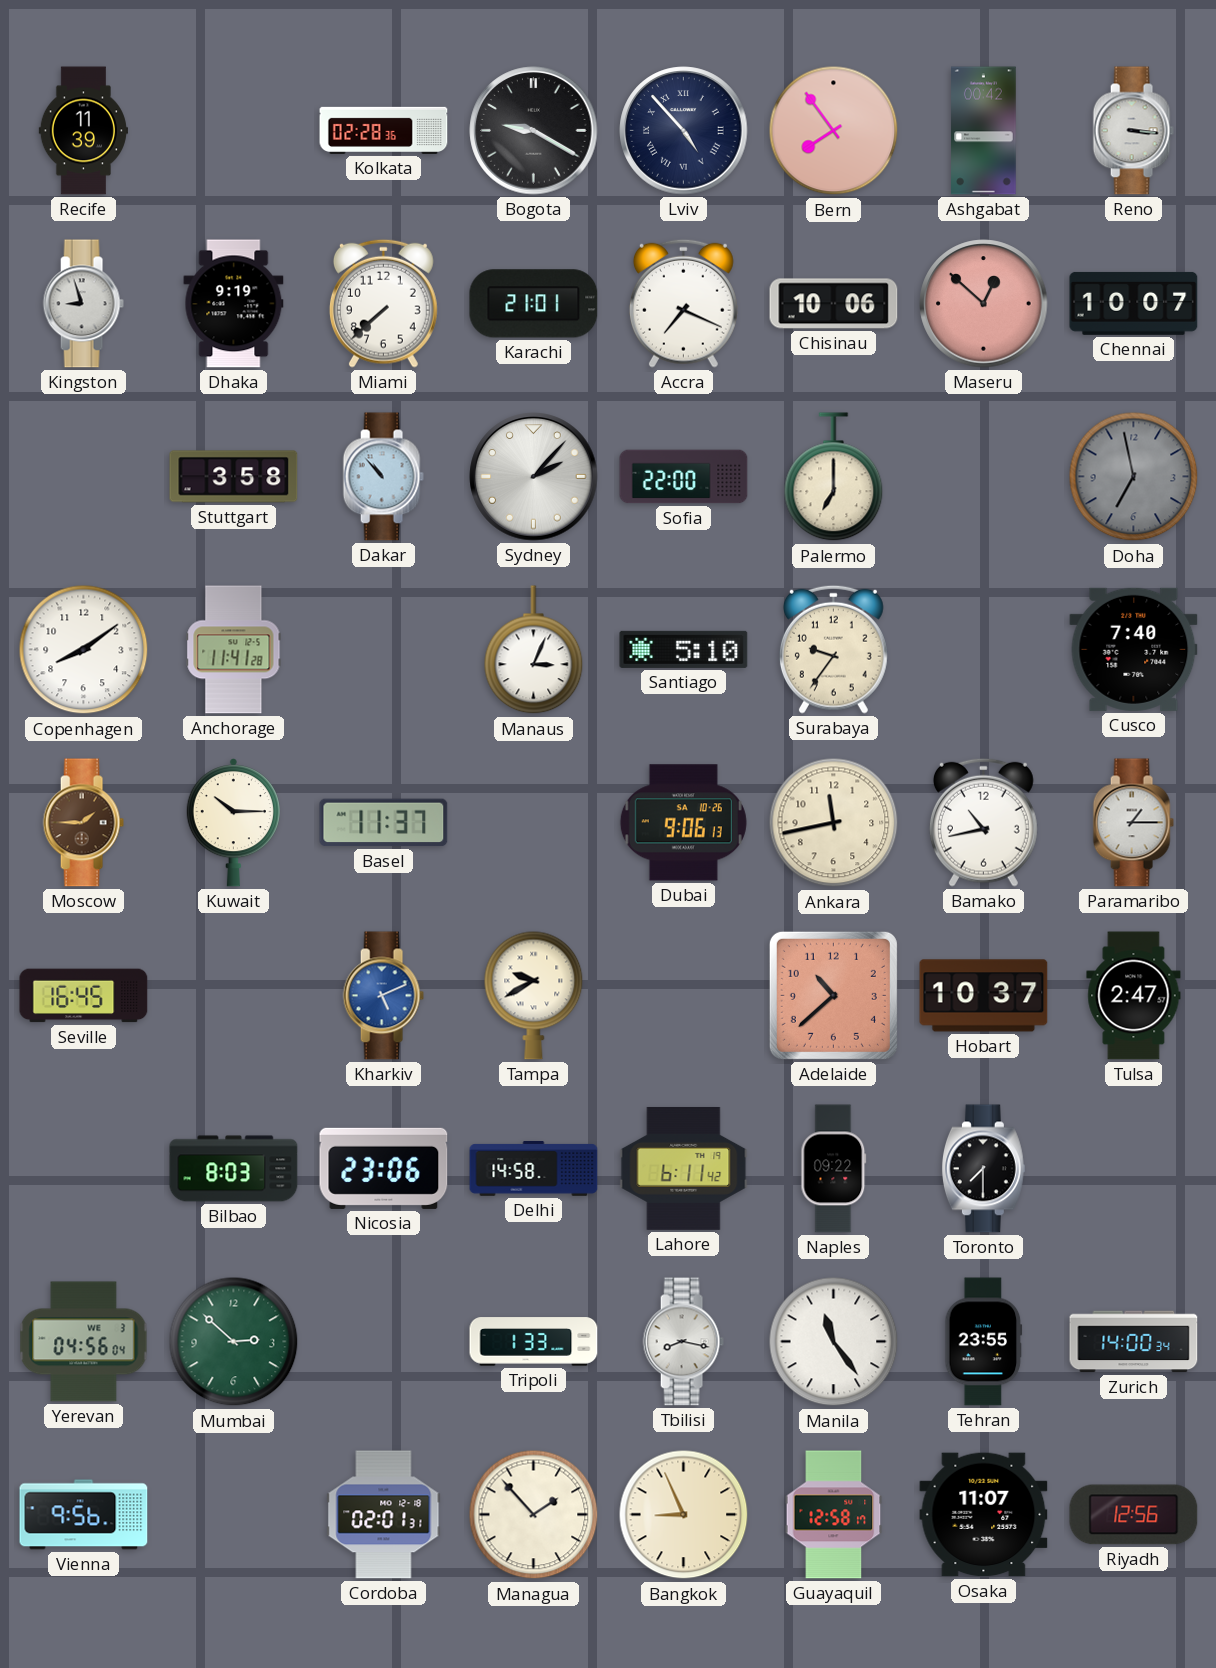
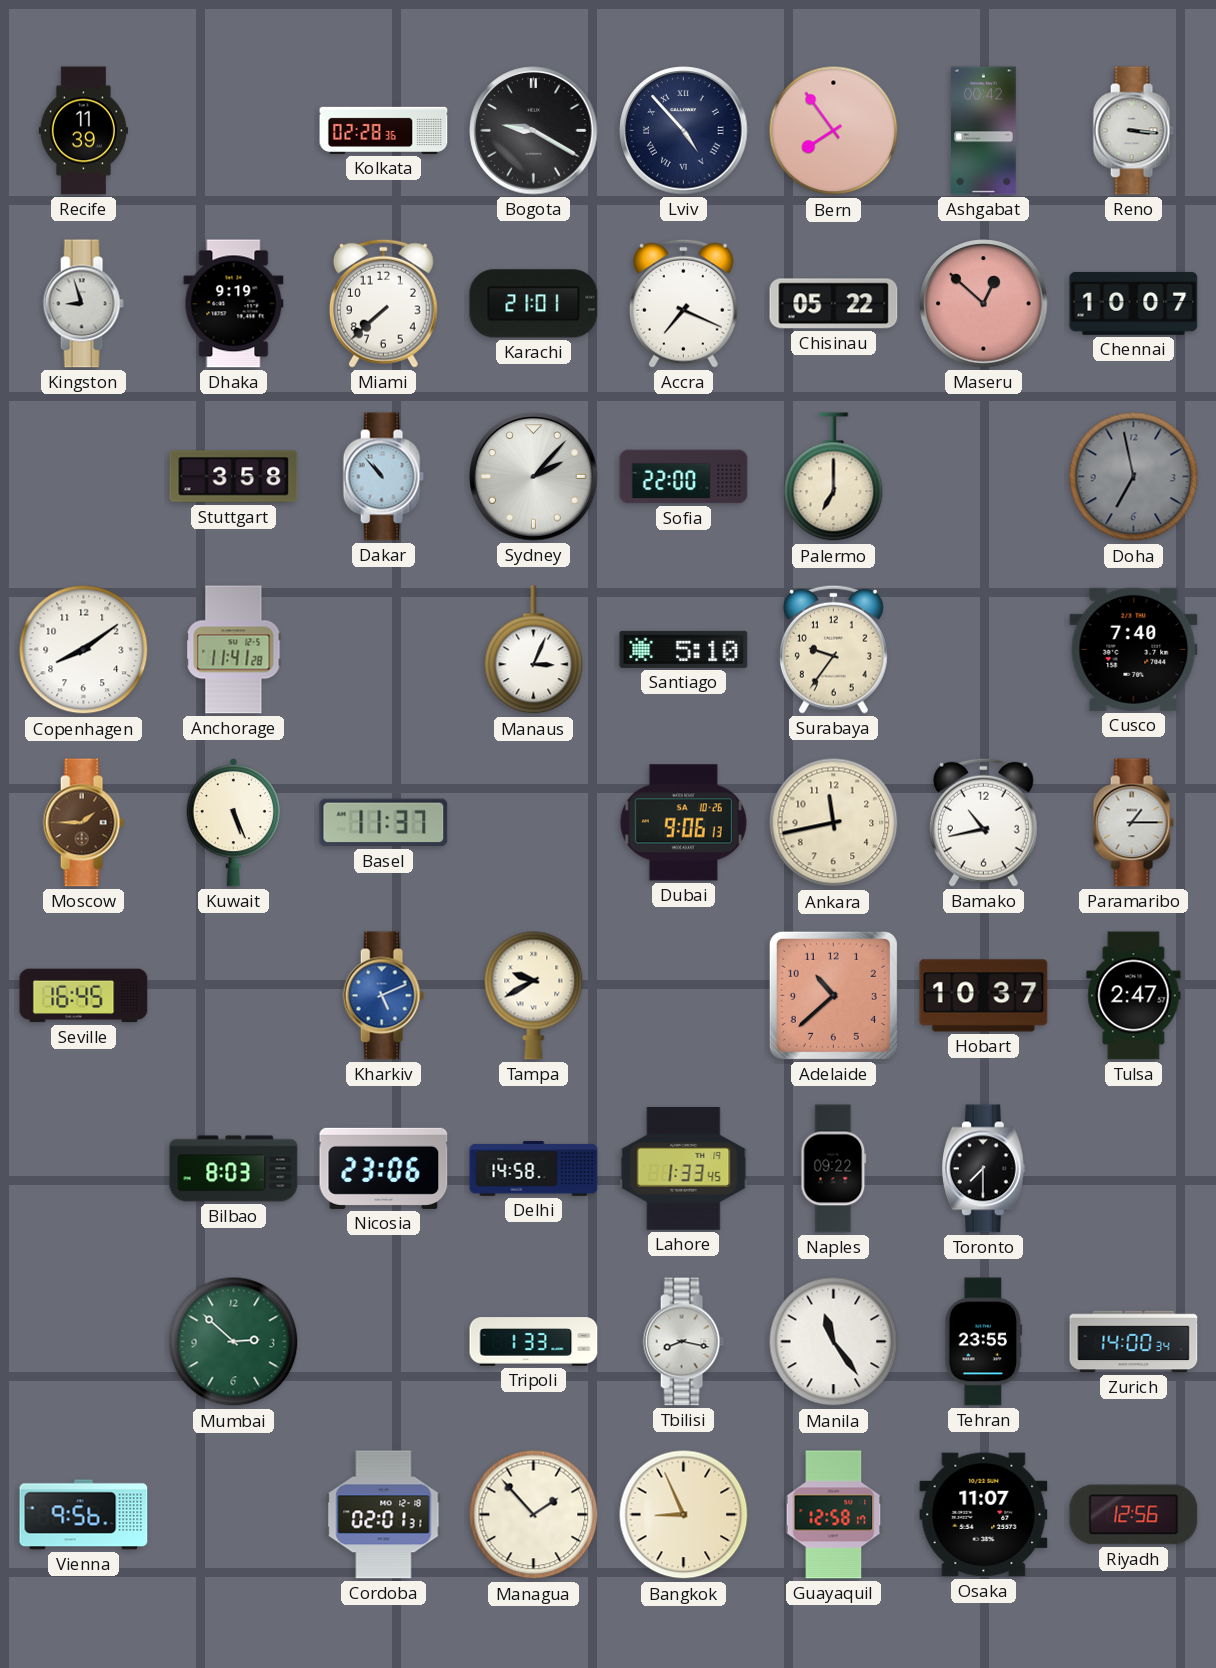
Chisinau: 10:06 -> 05:22 (834, 304)
Kuwait: 10:15 -> 5:26 (233, 823)
Lahore: 6:11 -> 1:33 (684, 1168)
Yerevan: 04:56 -> none (84, 1342)
